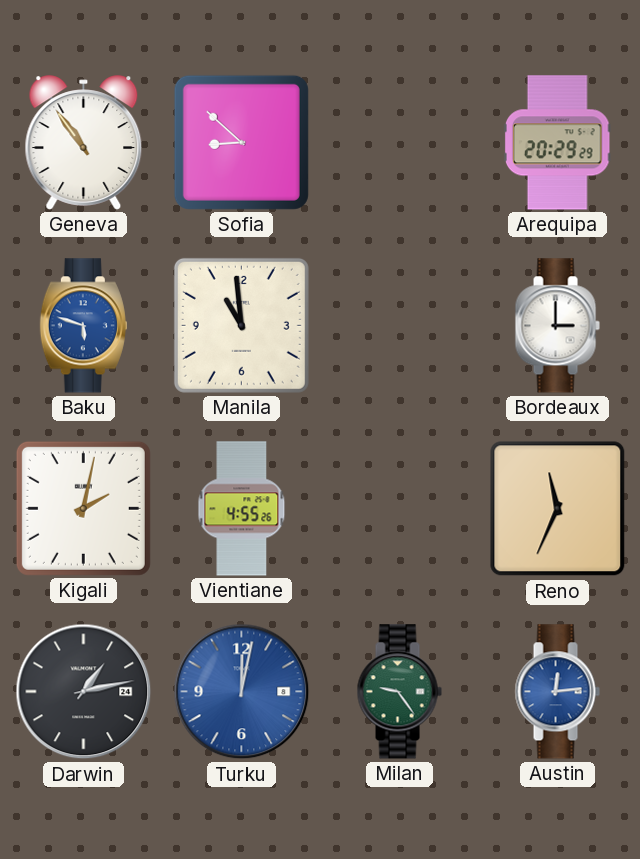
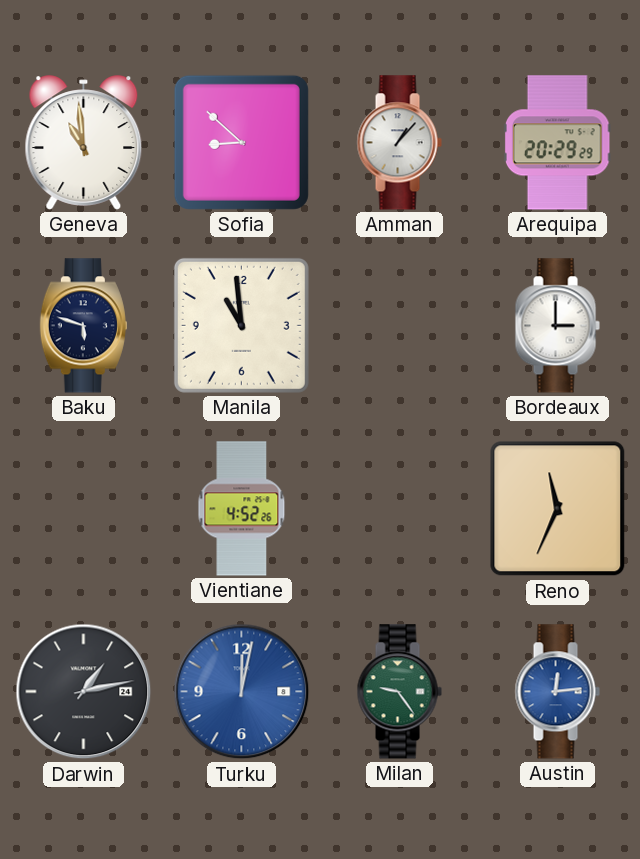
Geneva: 10:54 -> 10:59 (84, 143)
Amman: none -> 1:07 (399, 143)
Baku dial: blue -> navy (83, 326)
Kigali: 2:02 -> none (83, 508)
Vientiane: 4:55 -> 4:52 (242, 509)
